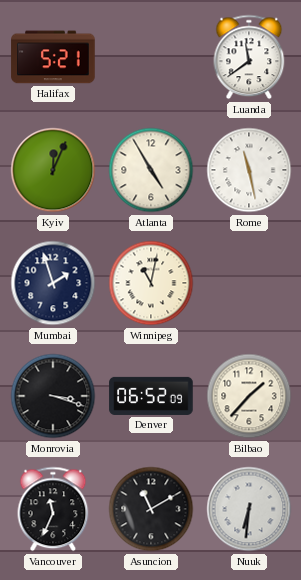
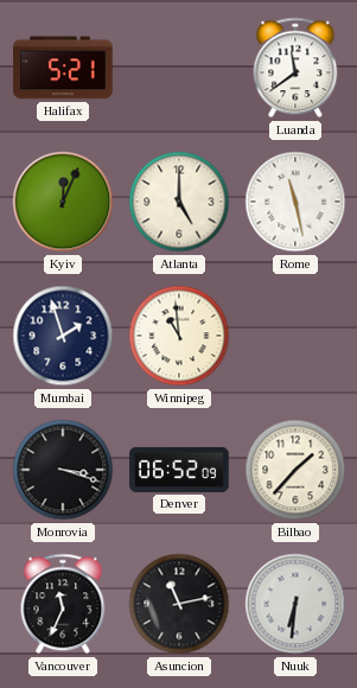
Atlanta: 4:55 -> 5:00 (179, 202)
Winnipeg: 11:02 -> 10:59 (179, 336)
Asuncion: 11:10 -> 11:13 (179, 604)
